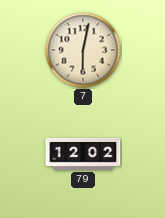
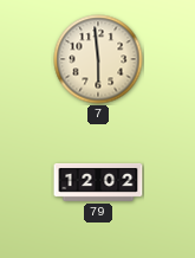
7: 6:02 -> 5:59 (98, 59)
